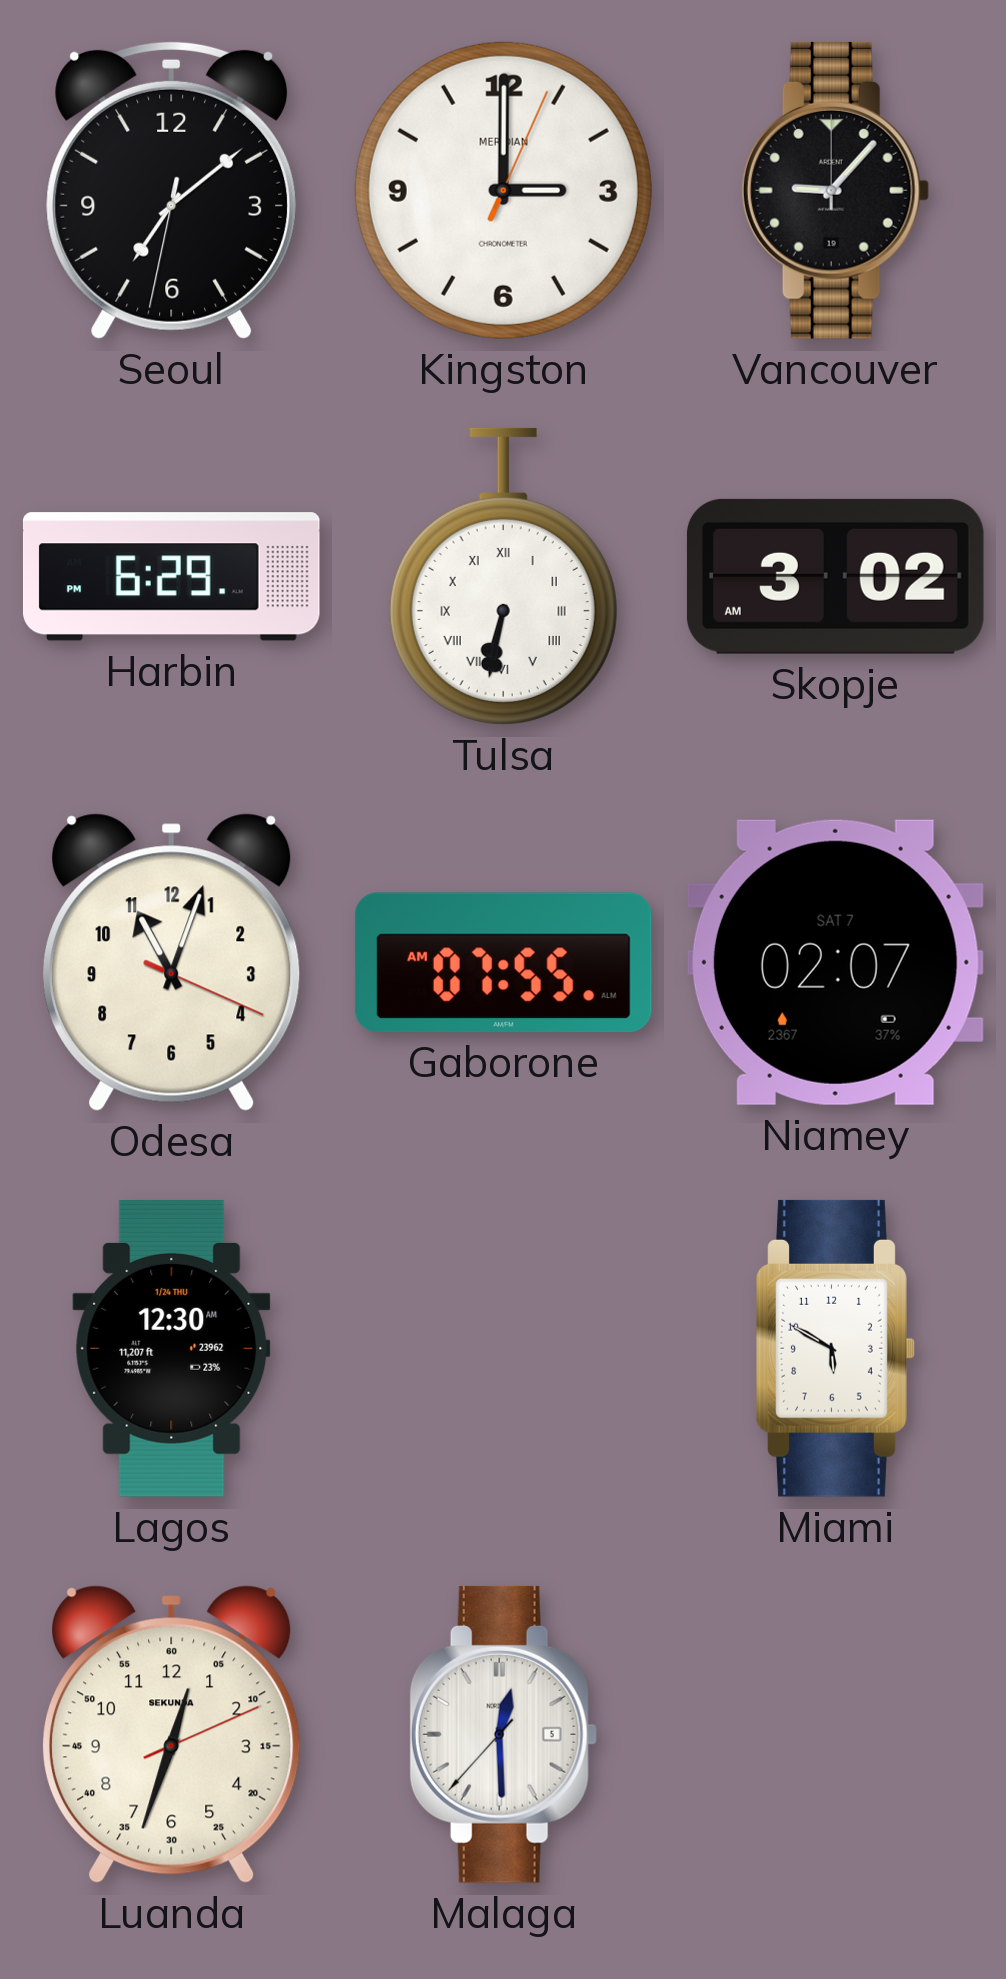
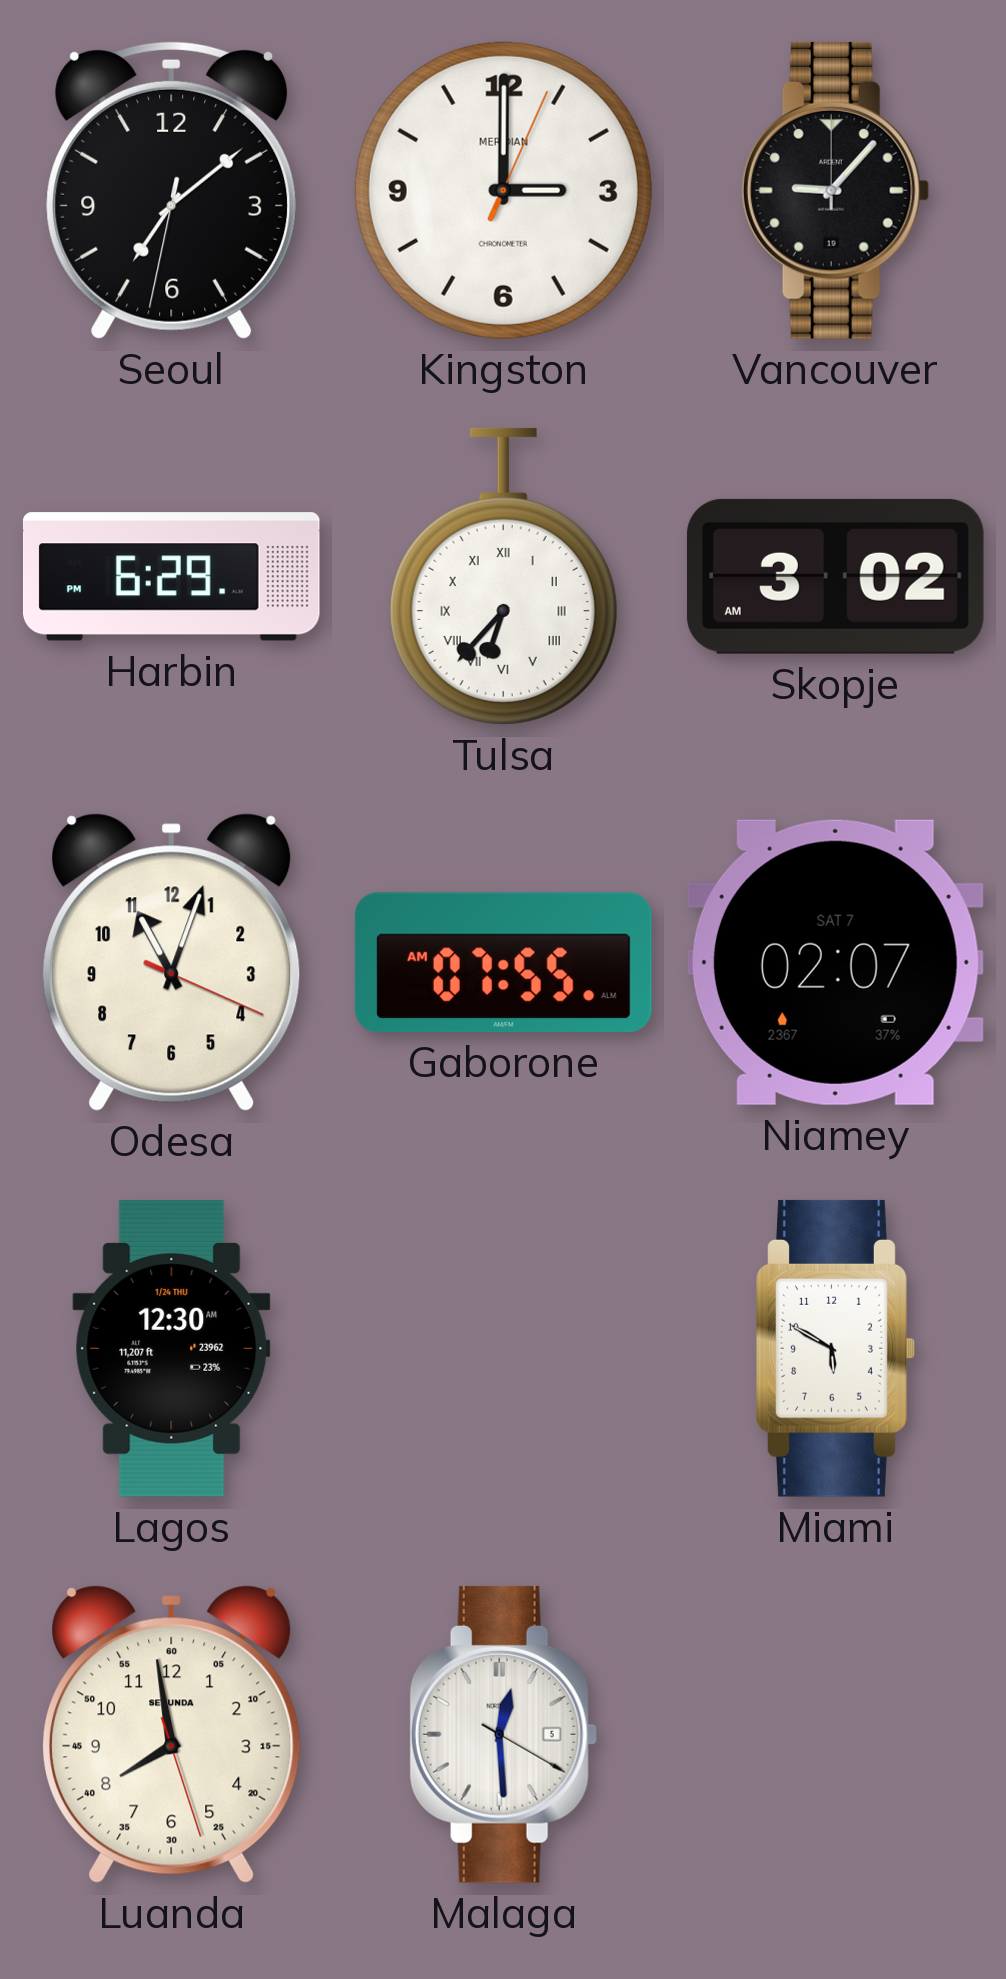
Tulsa: 6:32 -> 6:37 (503, 576)
Luanda: 12:33 -> 7:58 (172, 1734)
Malaga: 12:29:37 -> 12:29:20 (503, 1734)
